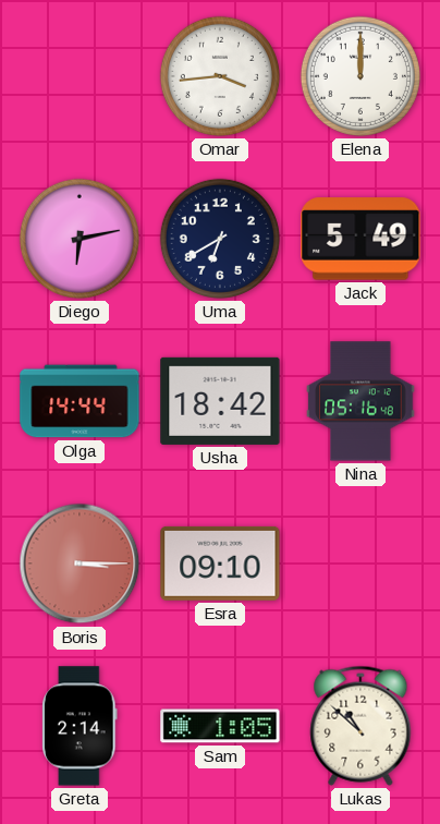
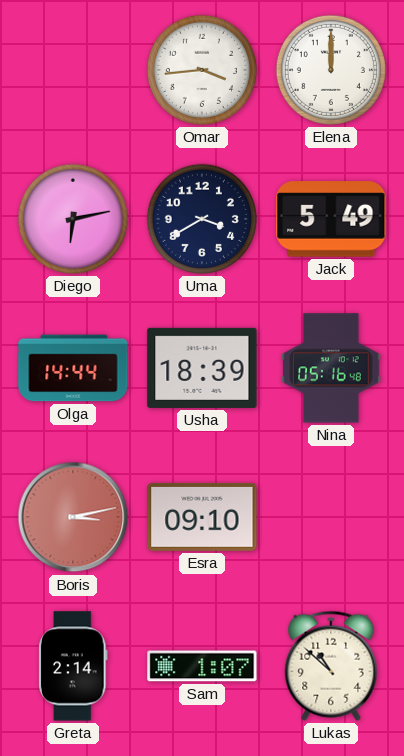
Uma: 6:40 -> 3:40 (202, 219)
Usha: 18:42 -> 18:39 (202, 368)
Boris: 3:15 -> 3:13 (73, 517)
Sam: 1:05 -> 1:07 (202, 666)
